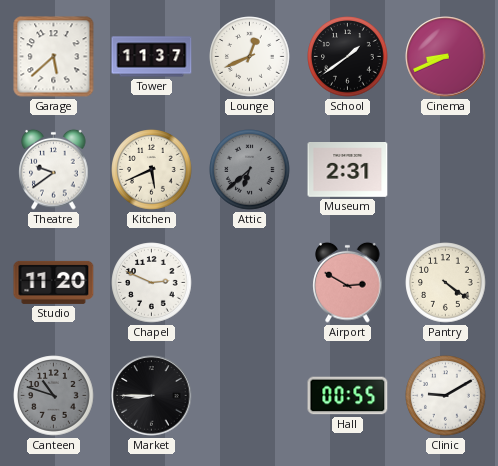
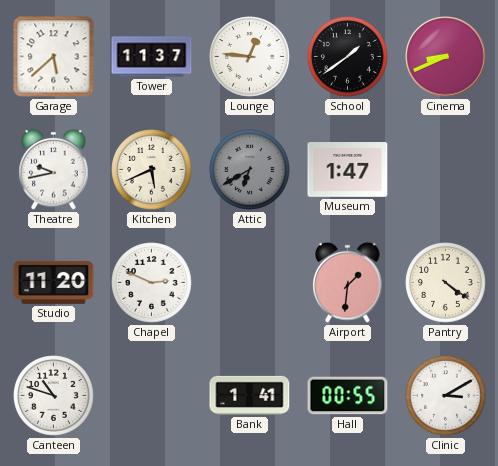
Lounge: 12:41 -> 12:46 (250, 57)
Theatre: 9:39 -> 9:43 (54, 169)
Attic: 6:38 -> 6:40 (250, 170)
Museum: 2:31 -> 1:47 (348, 170)
Airport: 2:50 -> 1:31 (348, 282)
Canteen dial: grey -> white (54, 396)
Market: 8:45 -> none (152, 396)
Bank: none -> 1:41 (250, 395)
Clinic: 9:10 -> 3:10 (446, 396)
